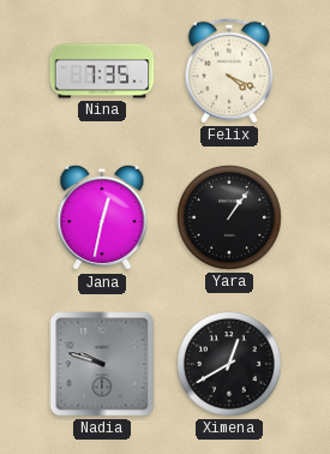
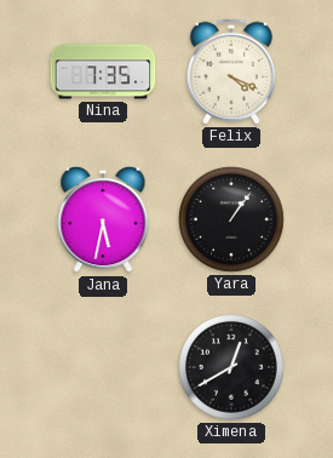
Jana: 12:32 -> 5:32 (103, 219)
Nadia: 9:48 -> none (102, 364)
